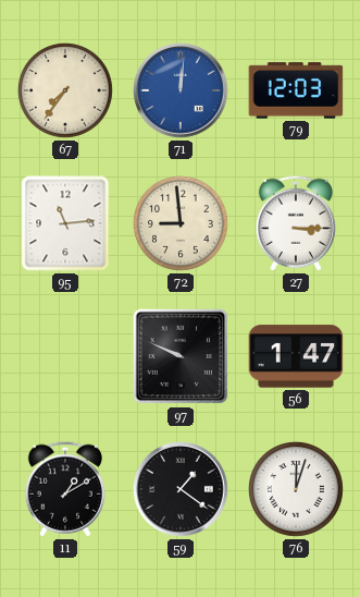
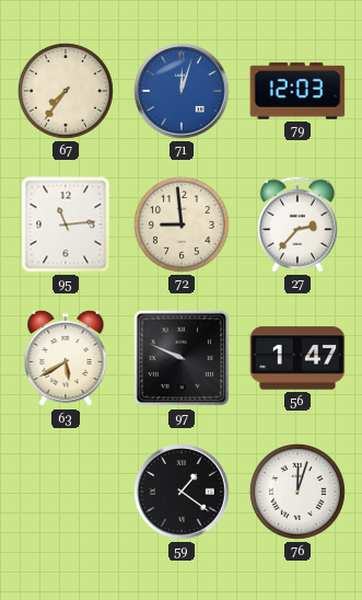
71: 12:01 -> 12:03 (183, 92)
27: 3:15 -> 2:37 (297, 224)
63: none -> 5:40 (66, 358)
11: 1:10 -> none (65, 489)
